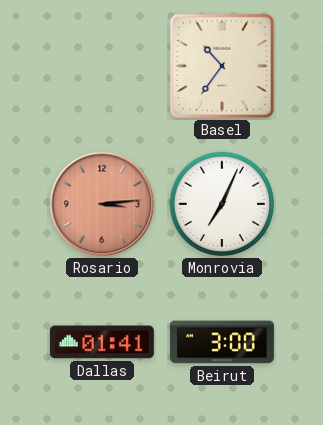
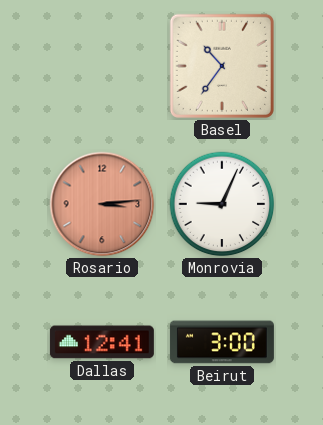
Monrovia: 7:04 -> 9:04 (222, 204)
Dallas: 01:41 -> 12:41 (102, 342)
